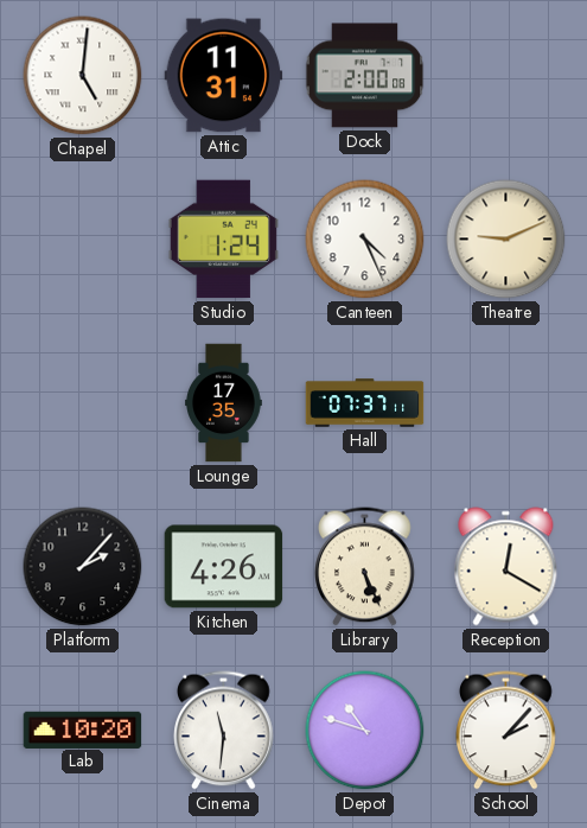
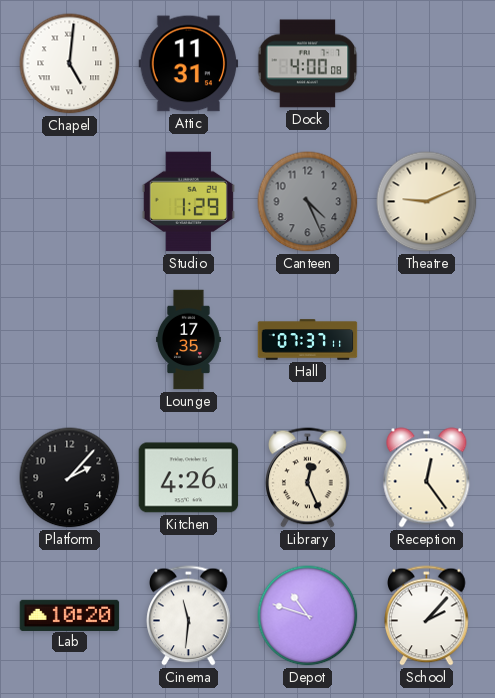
Dock: 2:00 -> 4:00 (308, 64)
Studio: 1:24 -> 1:29 (188, 202)
Canteen dial: white -> grey (308, 202)
Library: 5:26 -> 12:26 (308, 478)
Reception: 12:20 -> 12:24 (427, 478)
